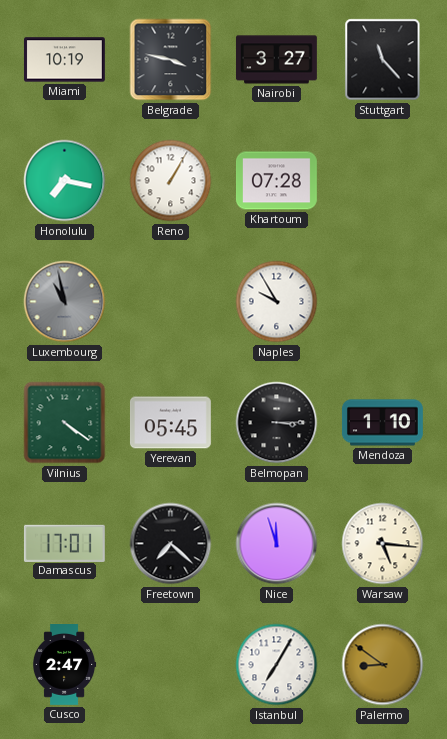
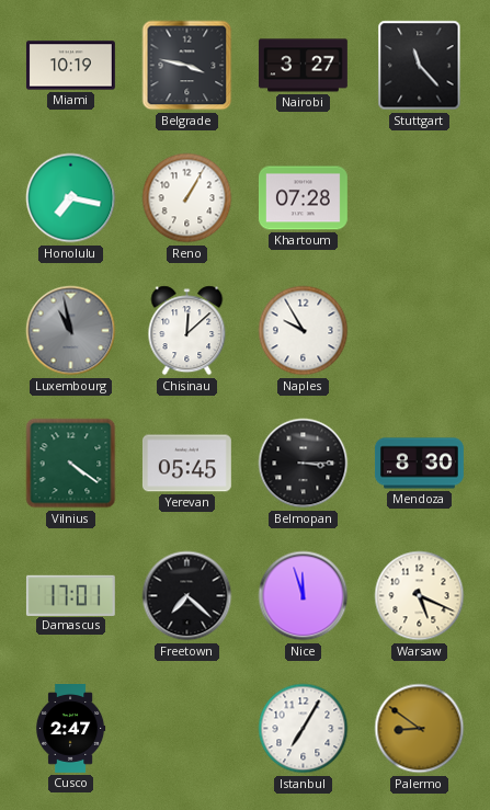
Chisinau: none -> 12:08 (187, 331)
Mendoza: 1:10 -> 8:30 (420, 464)
Warsaw: 5:16 -> 5:19 (420, 596)
